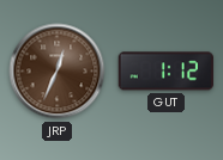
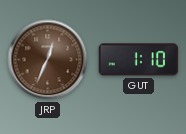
GUT: 1:12 -> 1:10 (138, 60)
